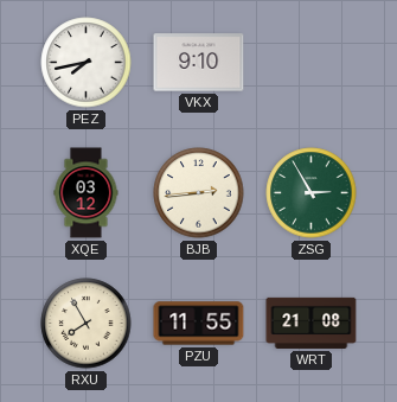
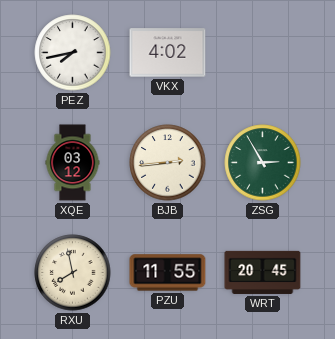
VKX: 9:10 -> 4:02 (168, 53)
RXU: 7:55 -> 7:58 (73, 273)
WRT: 21:08 -> 20:45 (263, 272)
